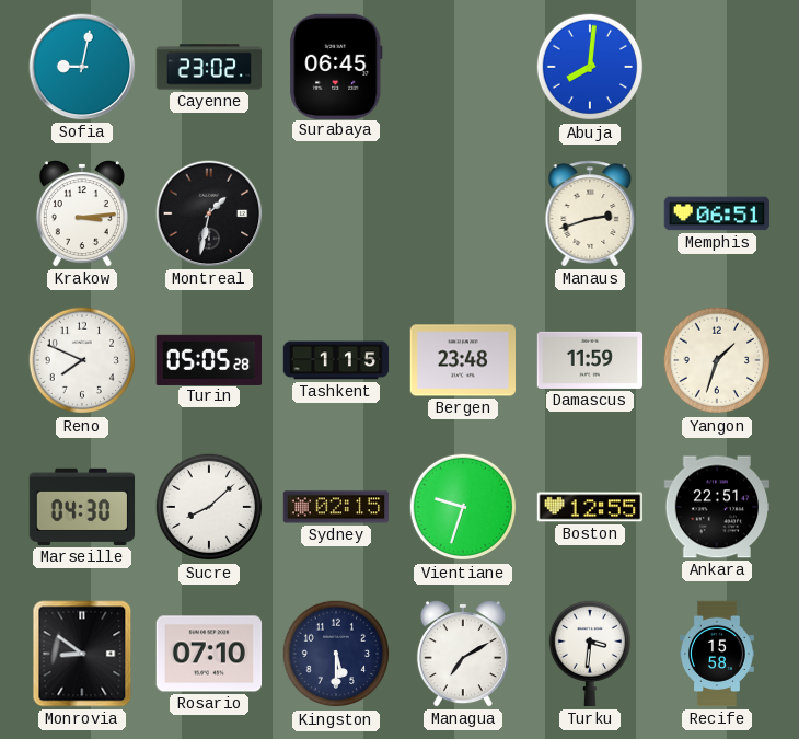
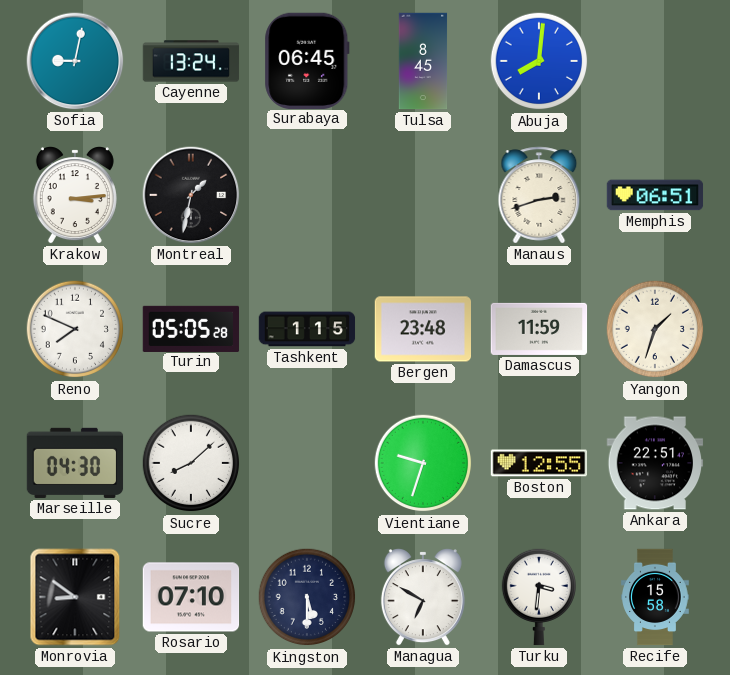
Cayenne: 23:02 -> 13:24 (191, 61)
Tulsa: none -> 8:45 (423, 61)
Sydney: 02:15 -> none (336, 507)
Managua: 7:10 -> 6:50 (423, 597)
